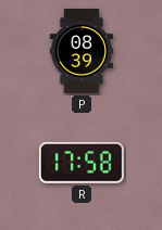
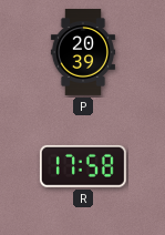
P: 08:39 -> 20:39 (83, 53)
